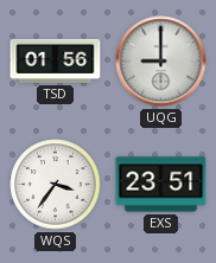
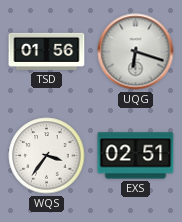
UQG: 9:00 -> 6:18 (136, 52)
EXS: 23:51 -> 02:51 (136, 156)
